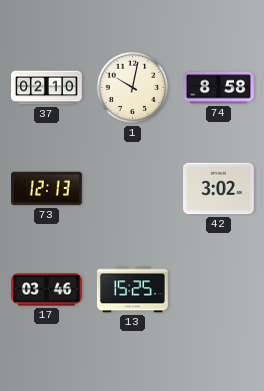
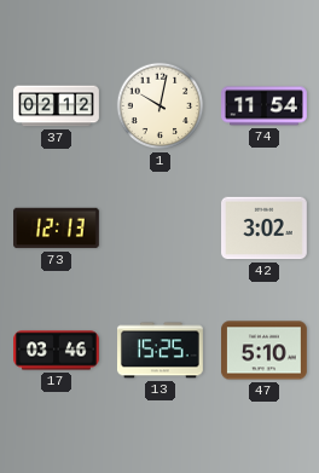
37: 02:10 -> 02:12 (57, 106)
74: 8:58 -> 11:54 (265, 106)
47: none -> 5:10 (265, 351)
